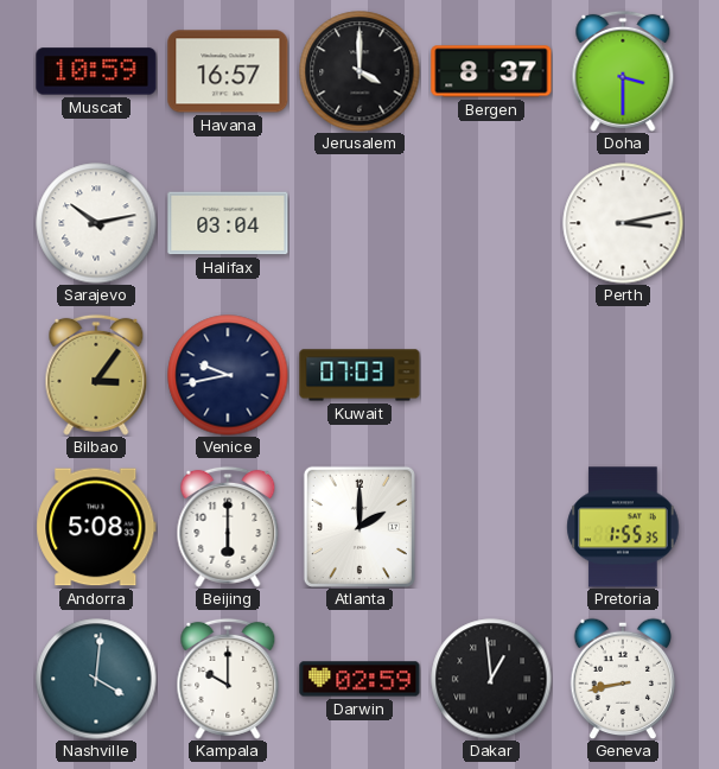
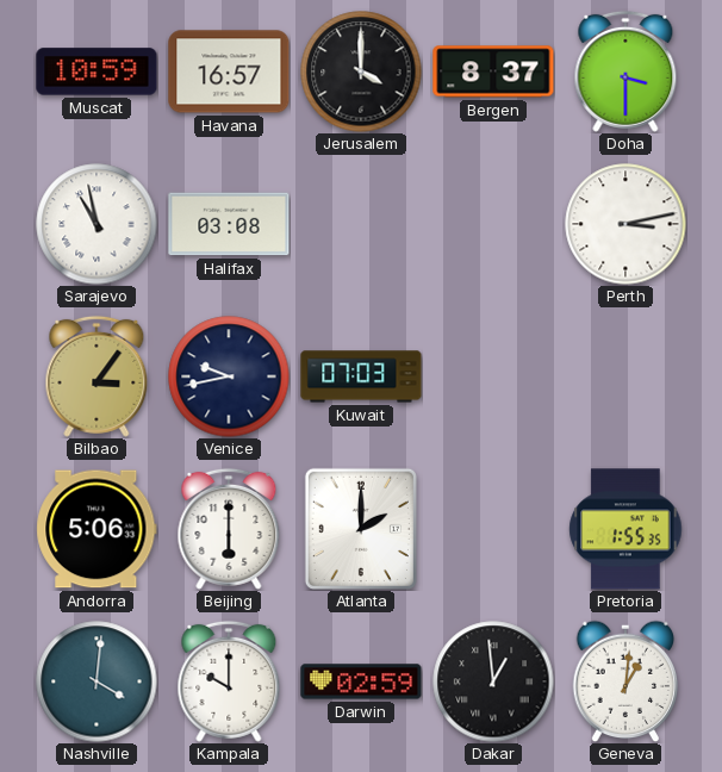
Sarajevo: 10:13 -> 10:58 (97, 224)
Halifax: 03:04 -> 03:08 (229, 224)
Andorra: 5:08 -> 5:06 (97, 529)
Geneva: 8:43 -> 1:01 (625, 681)
